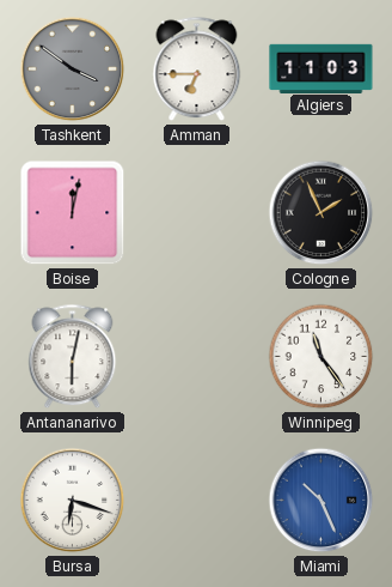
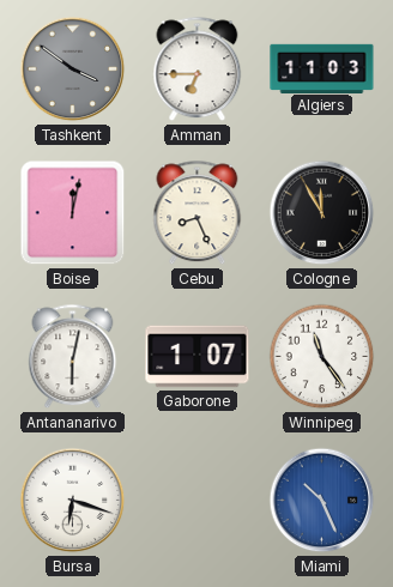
Cebu: none -> 8:26 (198, 213)
Cologne: 1:56 -> 11:55 (322, 213)
Gaborone: none -> 1:07 (198, 357)
